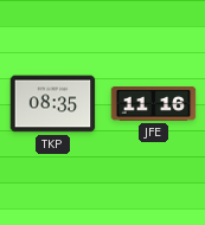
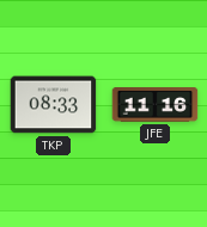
TKP: 08:35 -> 08:33 (54, 105)
